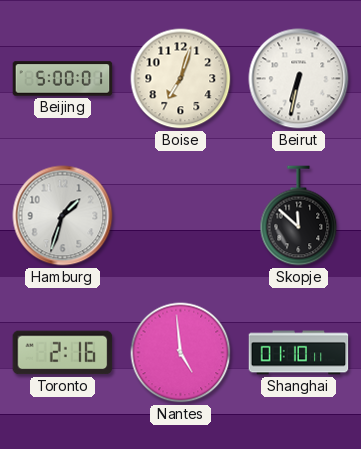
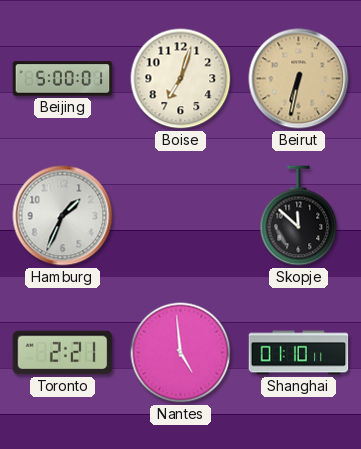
Beirut dial: white -> champagne (299, 79)
Hamburg: 1:33 -> 1:34 (63, 216)
Toronto: 2:16 -> 2:21 (63, 353)
